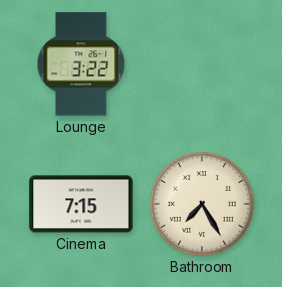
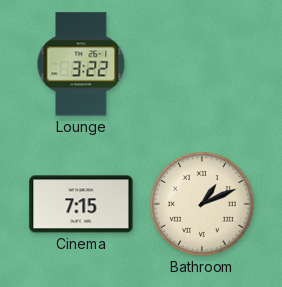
Bathroom: 7:25 -> 1:11 (203, 205)
